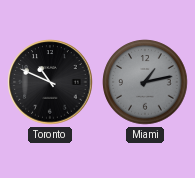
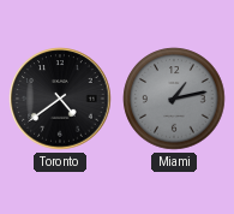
Toronto: 10:49 -> 4:39 (60, 99)
